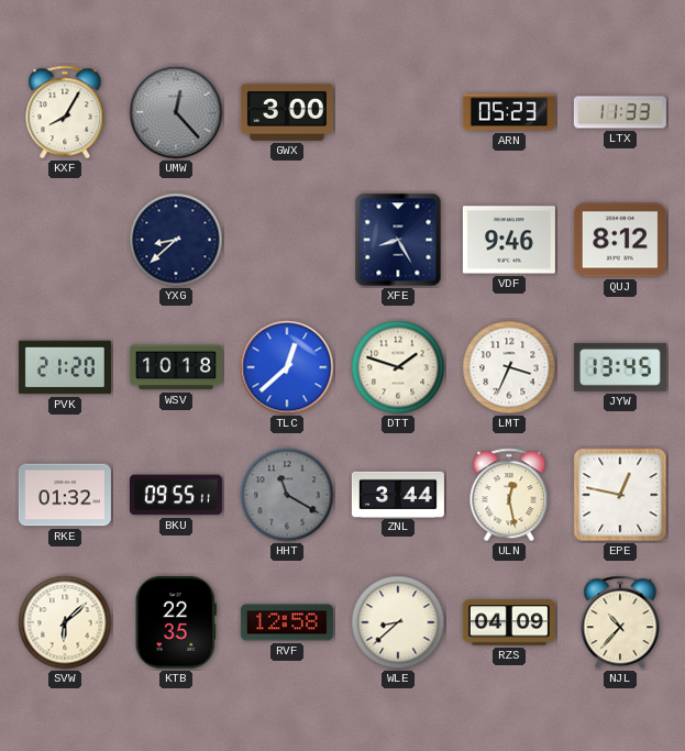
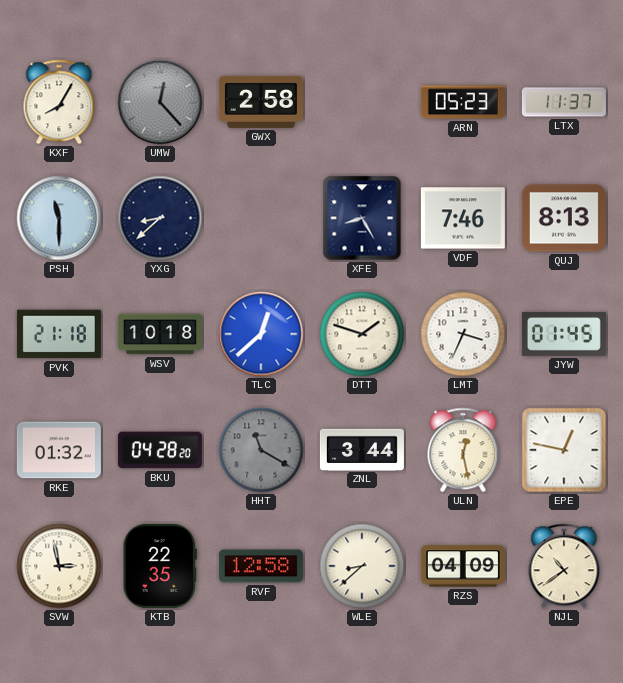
GWX: 3:00 -> 2:58 (261, 102)
LTX: 11:33 -> 11:37 (564, 102)
PSH: none -> 11:30 (59, 218)
VDF: 9:46 -> 7:46 (463, 218)
QUJ: 8:12 -> 8:13 (564, 218)
PVK: 21:20 -> 21:18 (59, 334)
JYW: 13:45 -> 01:45 (564, 334)
BKU: 09:55 -> 04:28 (160, 450)
SVW: 6:08 -> 2:58 (59, 566)
NJL: 10:37 -> 10:39 (564, 566)
